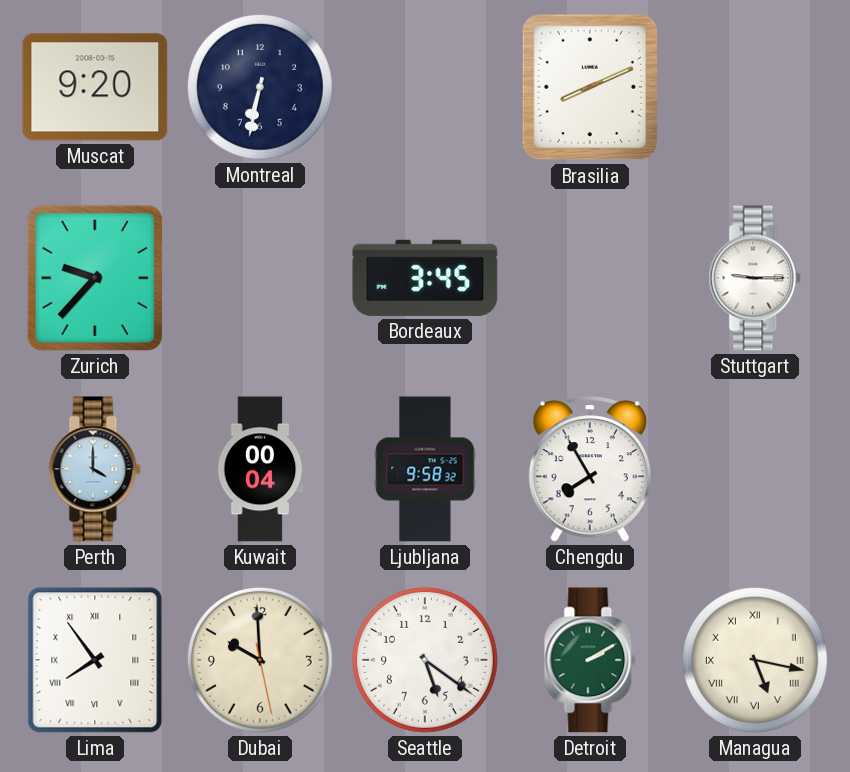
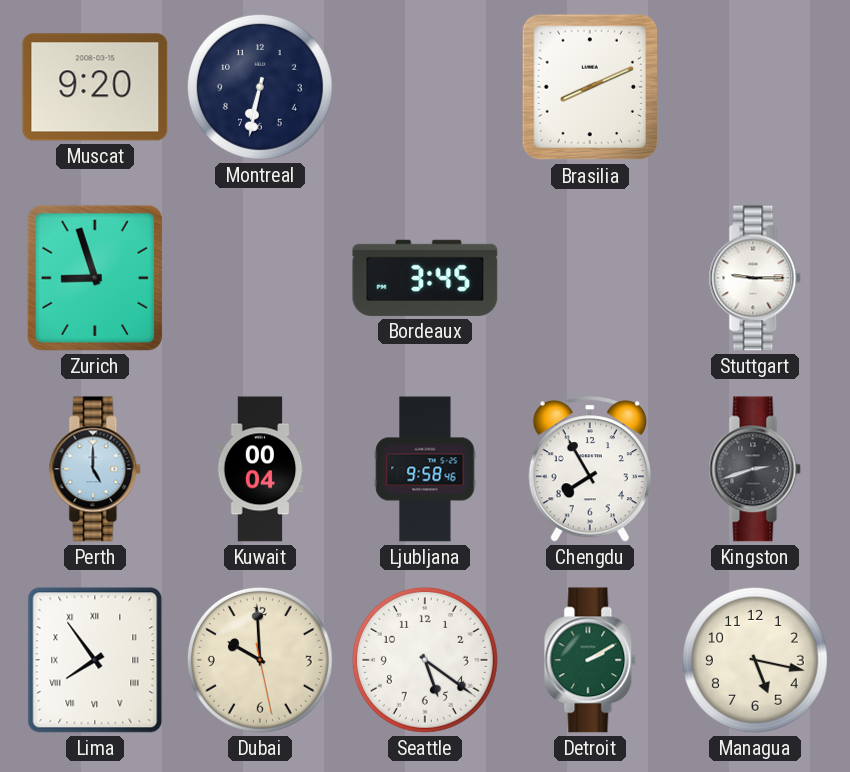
Zurich: 9:37 -> 8:57 (95, 278)
Perth: 4:00 -> 5:00 (95, 469)
Ljubljana: 9:58:32 -> 9:58:46 (425, 469)
Kingston: none -> 2:42 (755, 469)
Managua numerals: Roman -> Arabic (755, 660)
